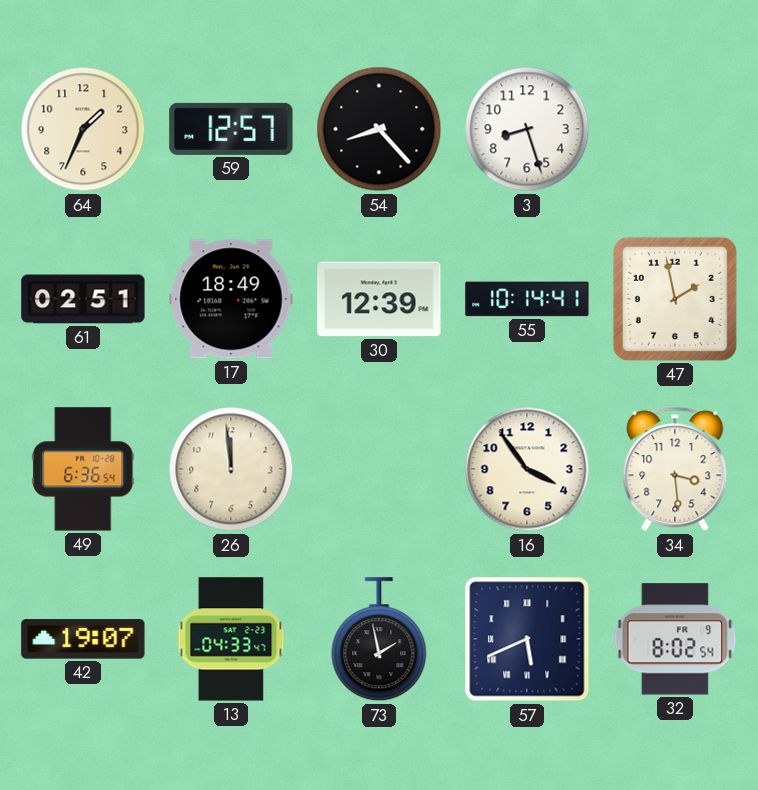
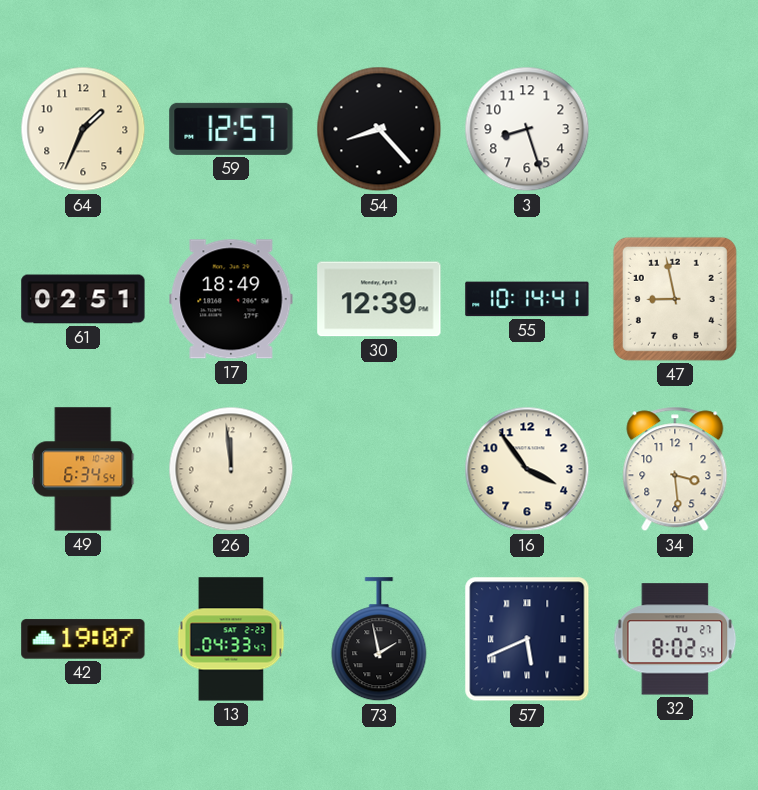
47: 1:58 -> 8:58 (675, 299)
49: 6:36 -> 6:34 (83, 469)
32 date: FR 9 -> TU 27 (675, 639)
